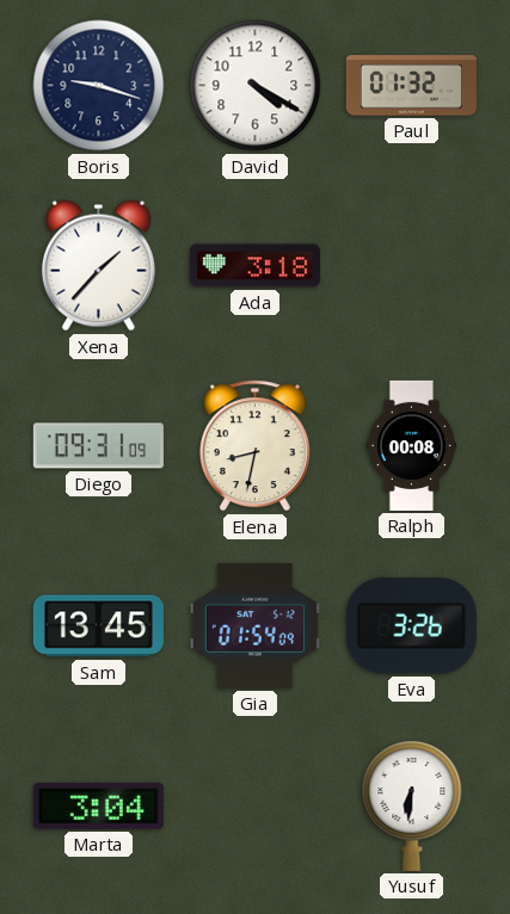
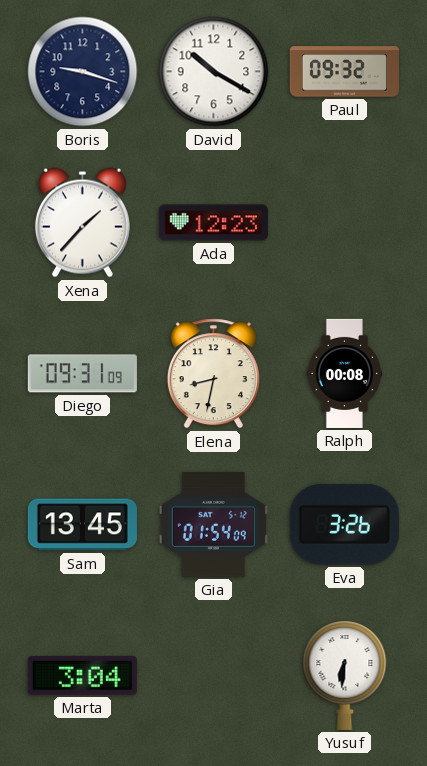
David: 4:20 -> 10:20 (214, 72)
Paul: 01:32 -> 09:32 (344, 72)
Ada: 3:18 -> 12:23 (213, 223)
